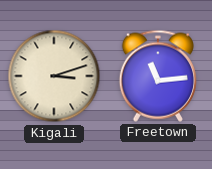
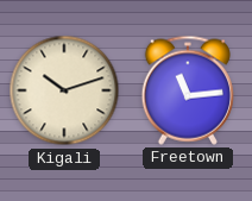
Kigali: 3:12 -> 10:12 (64, 90)
